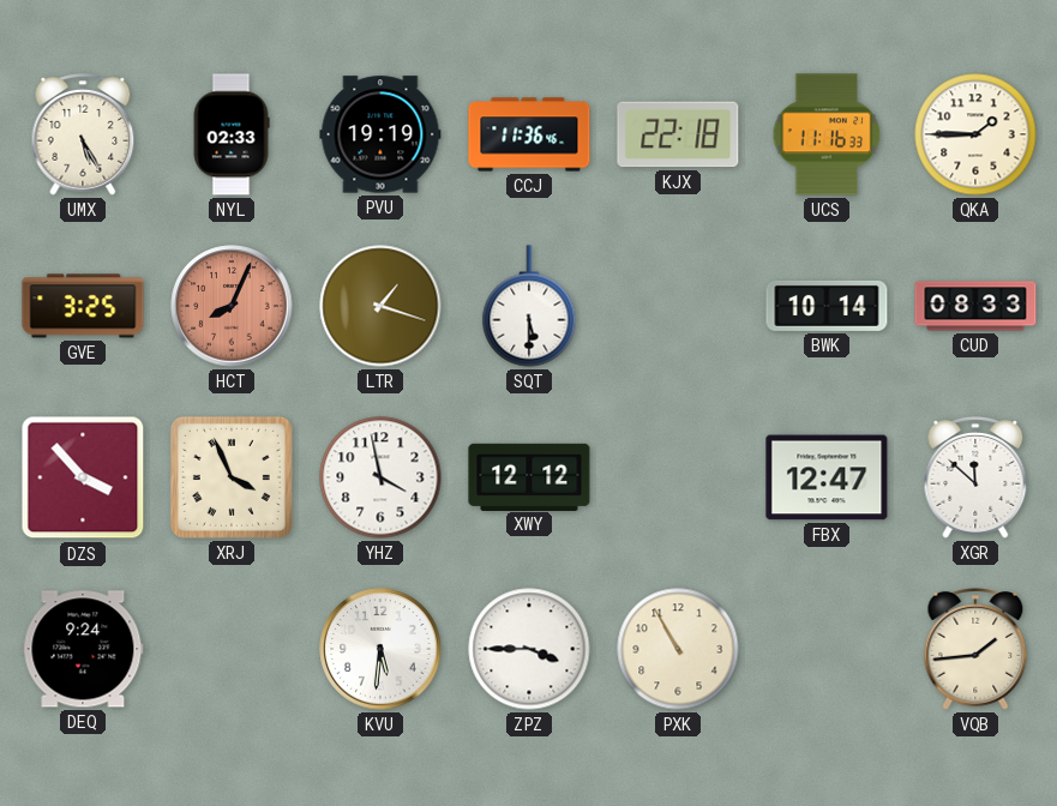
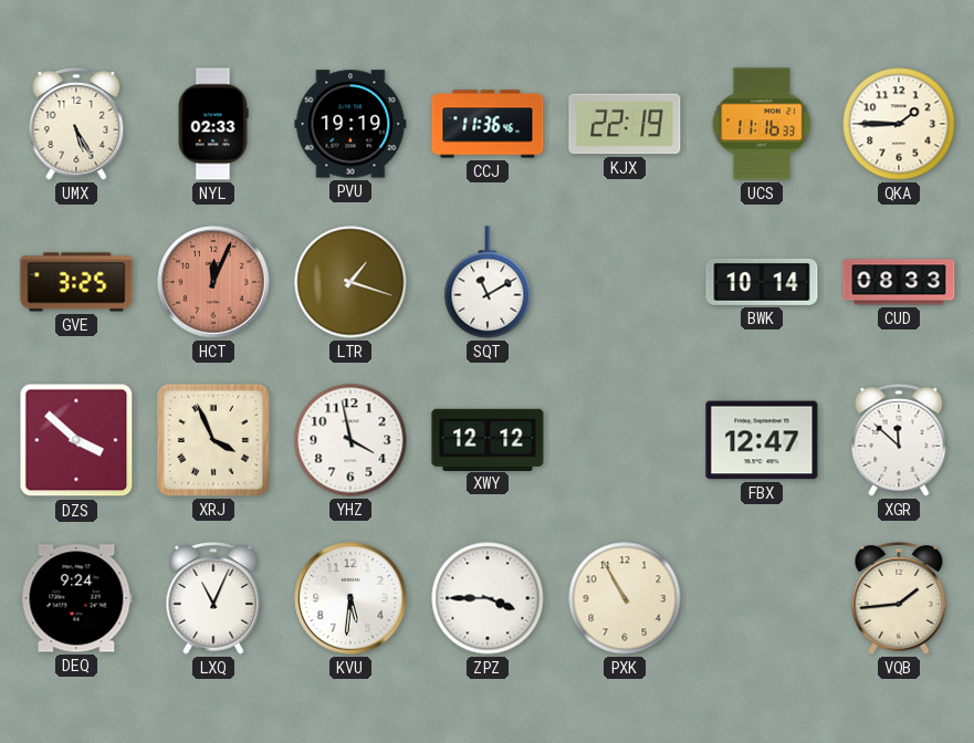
KJX: 22:18 -> 22:19 (625, 124)
HCT: 8:04 -> 12:04 (213, 282)
SQT: 5:30 -> 11:10 (488, 282)
DZS: 3:53 -> 3:52 (76, 440)
LXQ: none -> 11:04 (213, 599)
